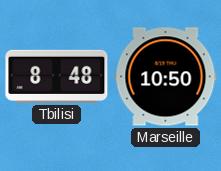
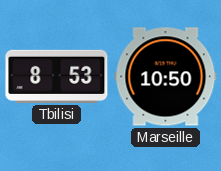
Tbilisi: 8:48 -> 8:53 (57, 76)
